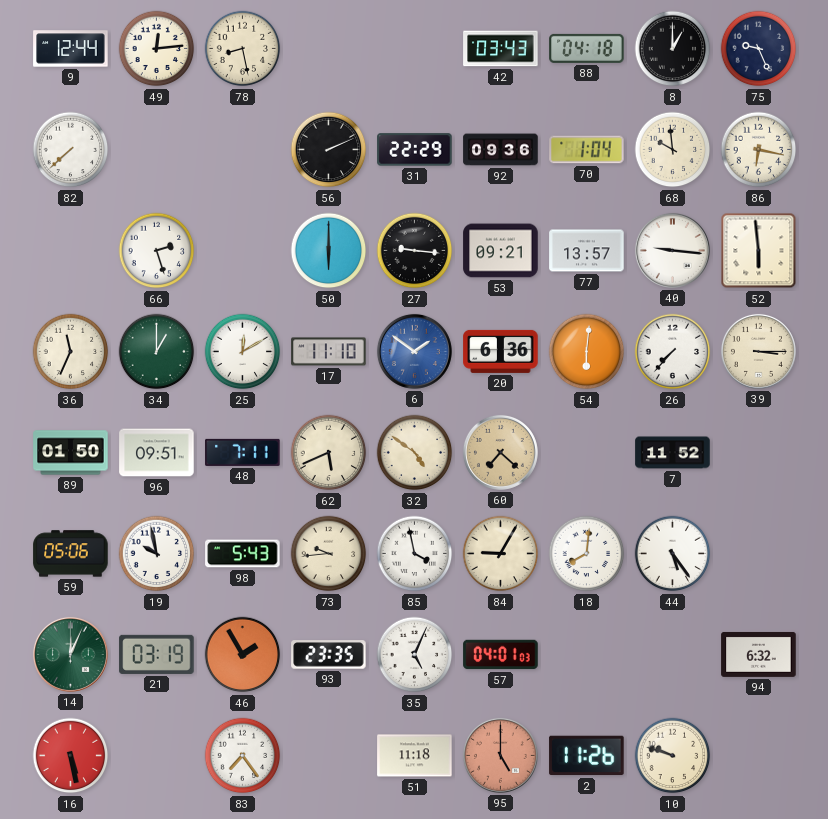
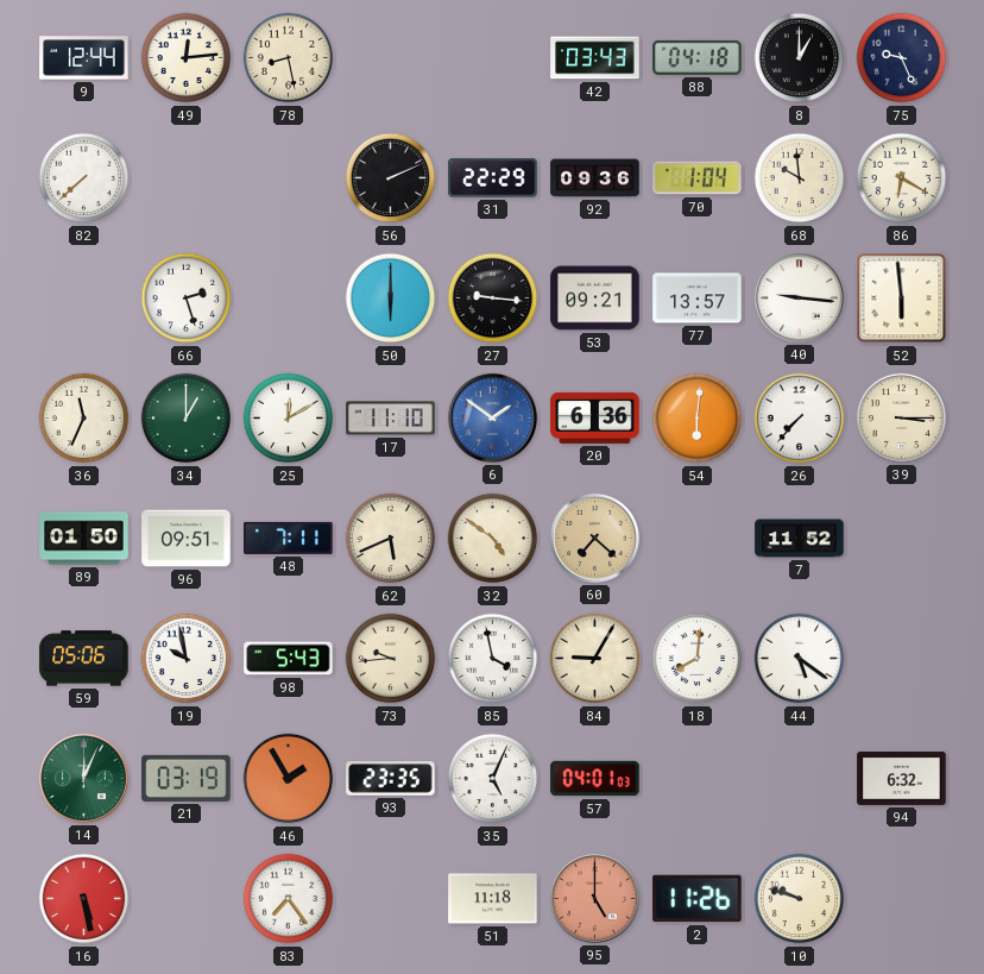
86: 6:17 -> 6:20 (902, 178)
44: 5:24 -> 5:21 (800, 659)
